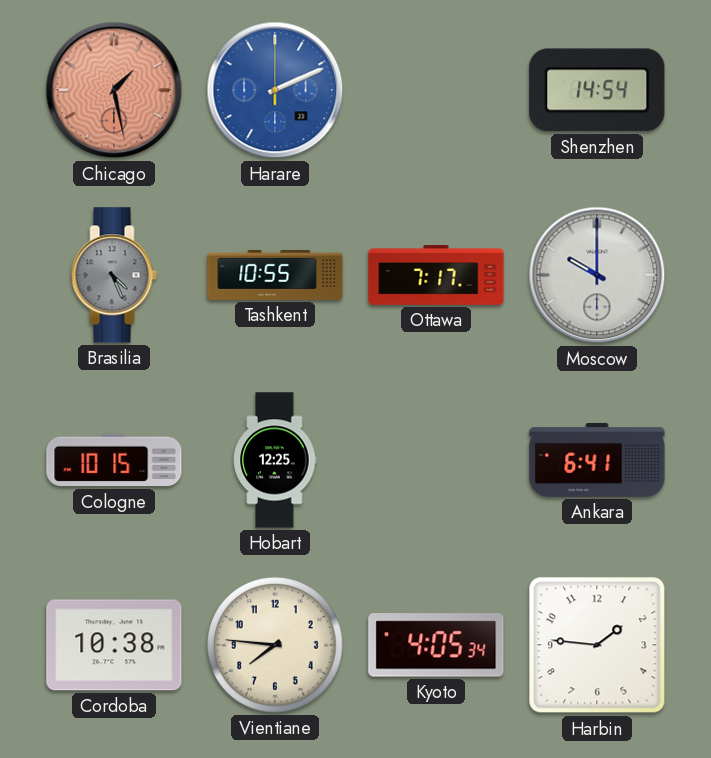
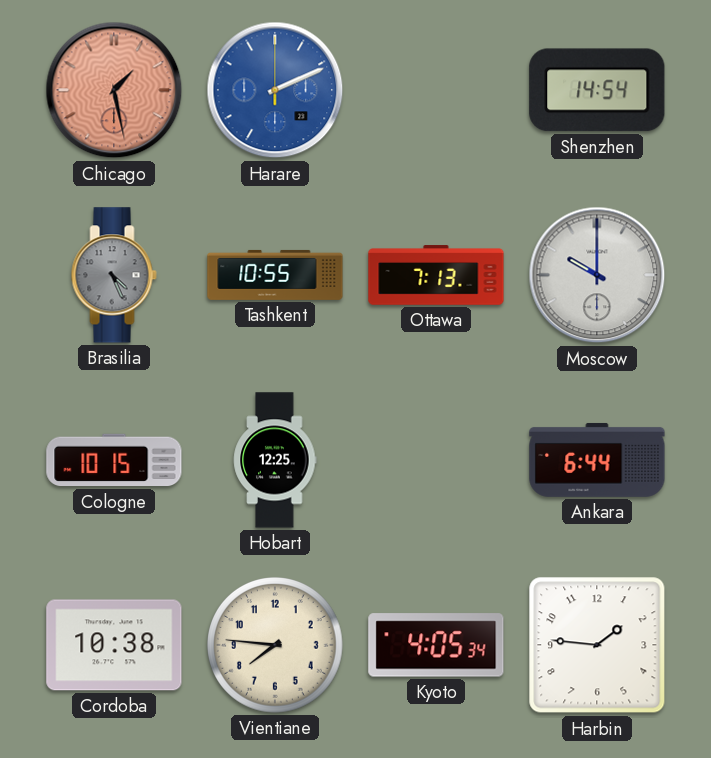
Ottawa: 7:17 -> 7:13 (436, 275)
Ankara: 6:41 -> 6:44 (597, 460)
